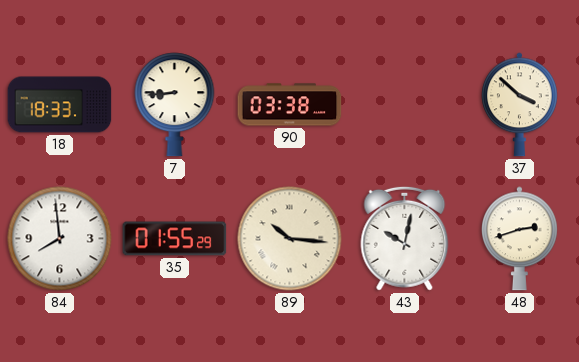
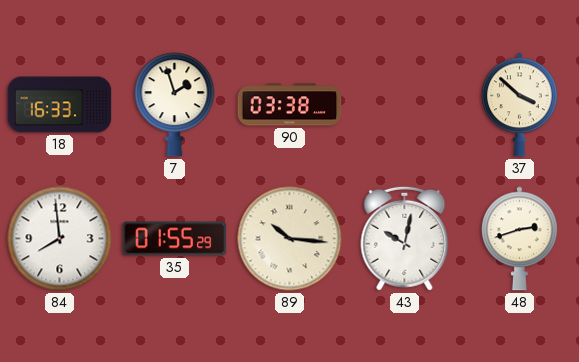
18: 18:33 -> 16:33 (60, 105)
7: 8:44 -> 1:57 (175, 105)
